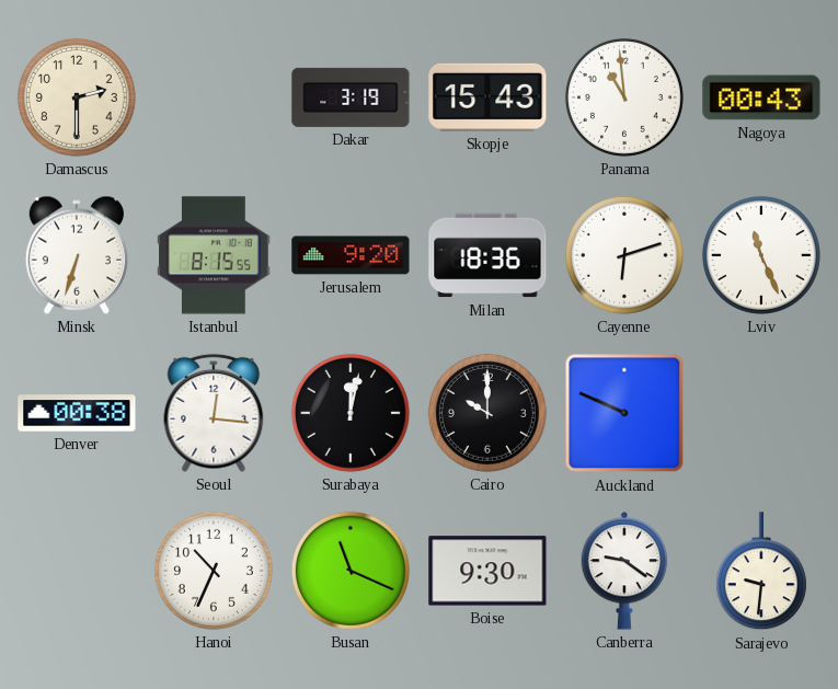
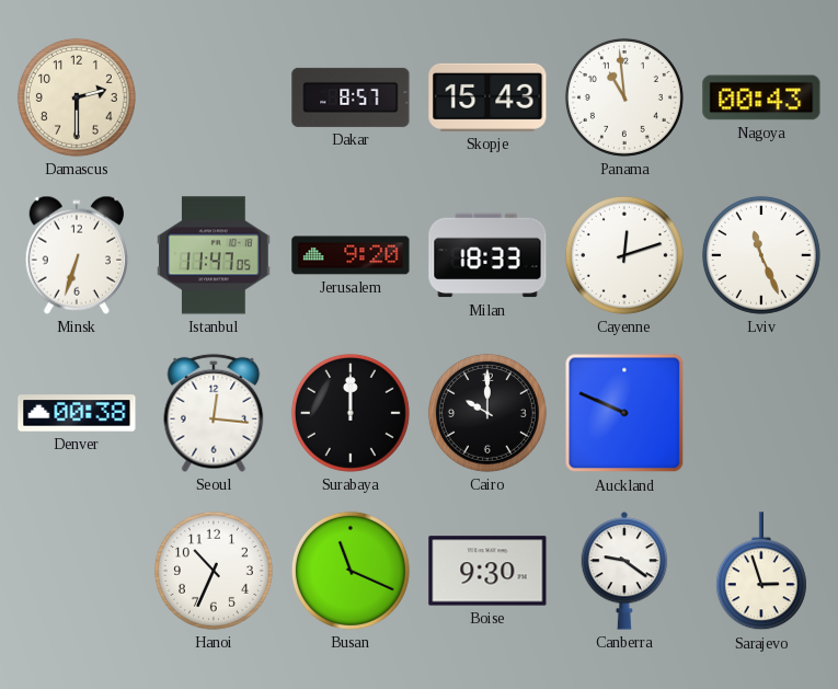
Dakar: 3:19 -> 8:57 (351, 97)
Istanbul: 8:15 -> 11:47 (214, 255)
Milan: 18:36 -> 18:33 (487, 255)
Cayenne: 6:12 -> 12:12 (624, 255)
Surabaya: 12:02 -> 12:00 (351, 413)
Sarajevo: 9:31 -> 2:57 (761, 572)
